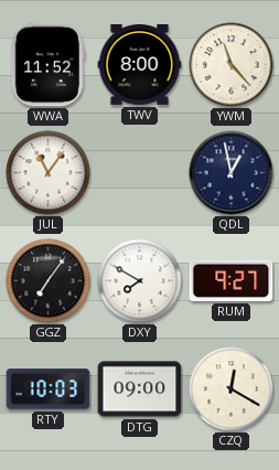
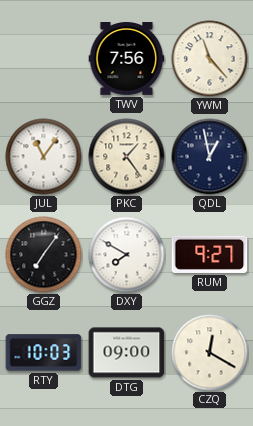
WWA: 11:52 -> none (47, 65)
TWV: 8:00 -> 7:56 (127, 59)
PKC: none -> 1:24 (127, 157)
